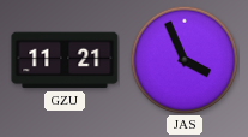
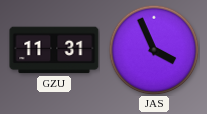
GZU: 11:21 -> 11:31 (54, 50)
